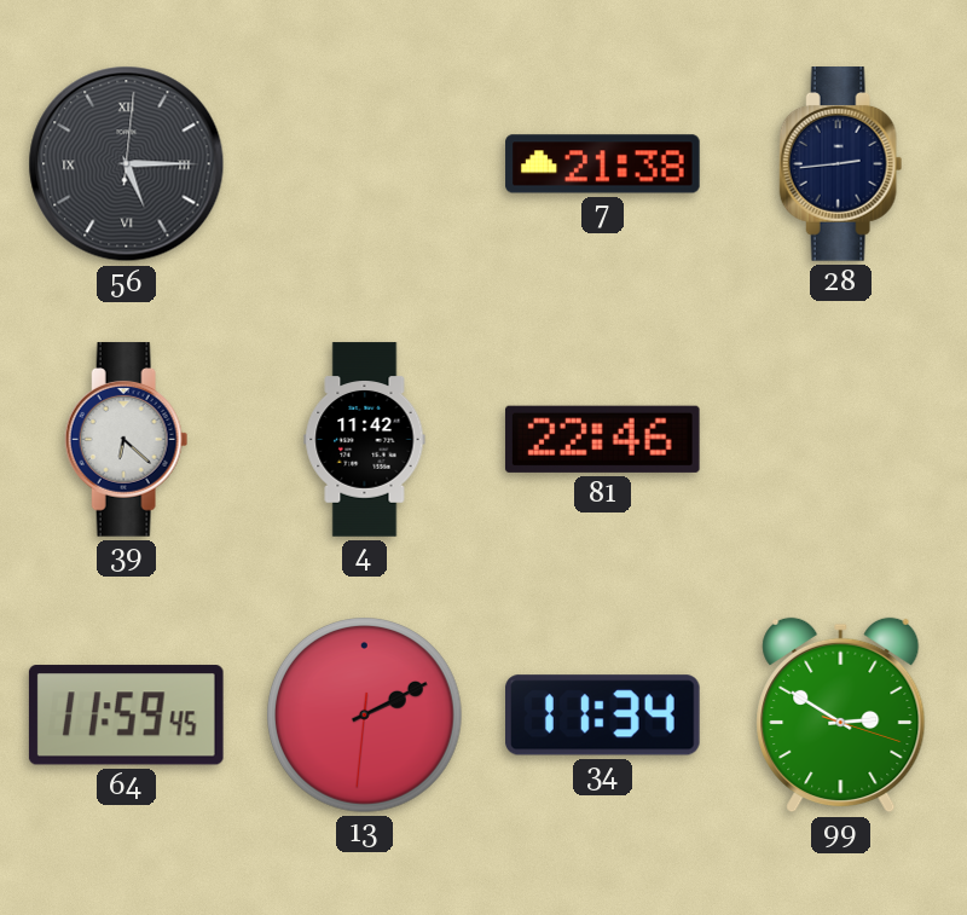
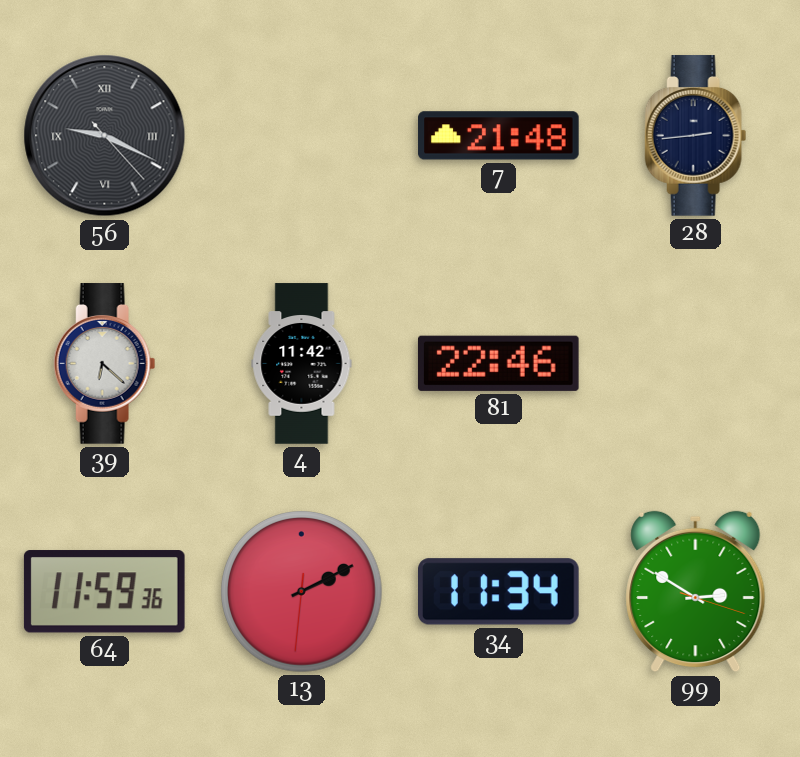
56: 5:15 -> 9:19 (105, 136)
7: 21:38 -> 21:48 (499, 136)
64: 11:59:45 -> 11:59:36 (104, 592)
